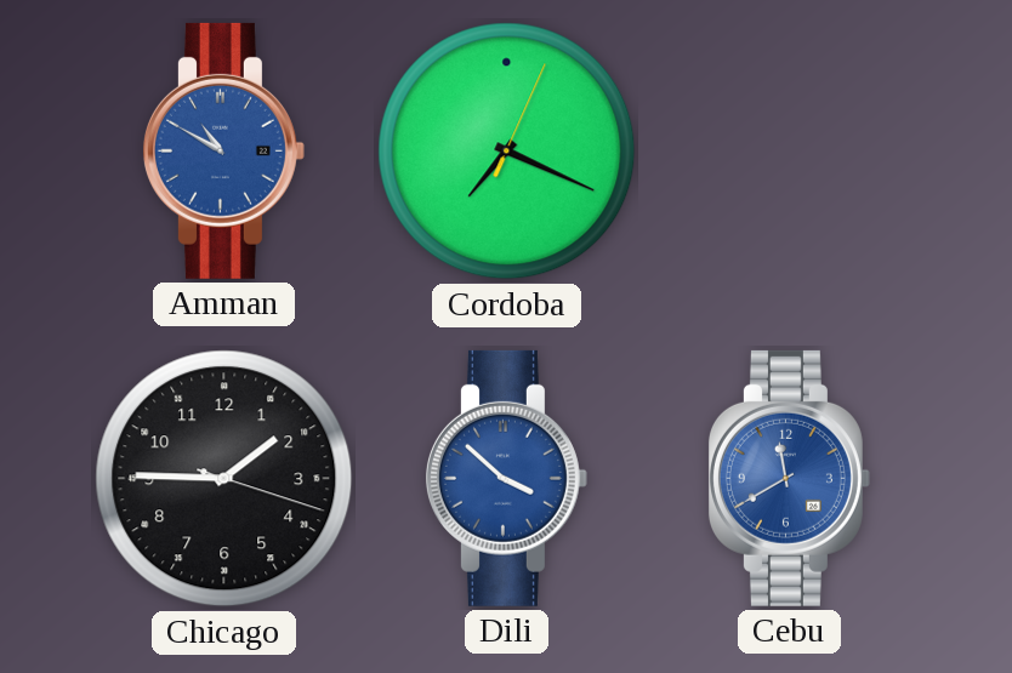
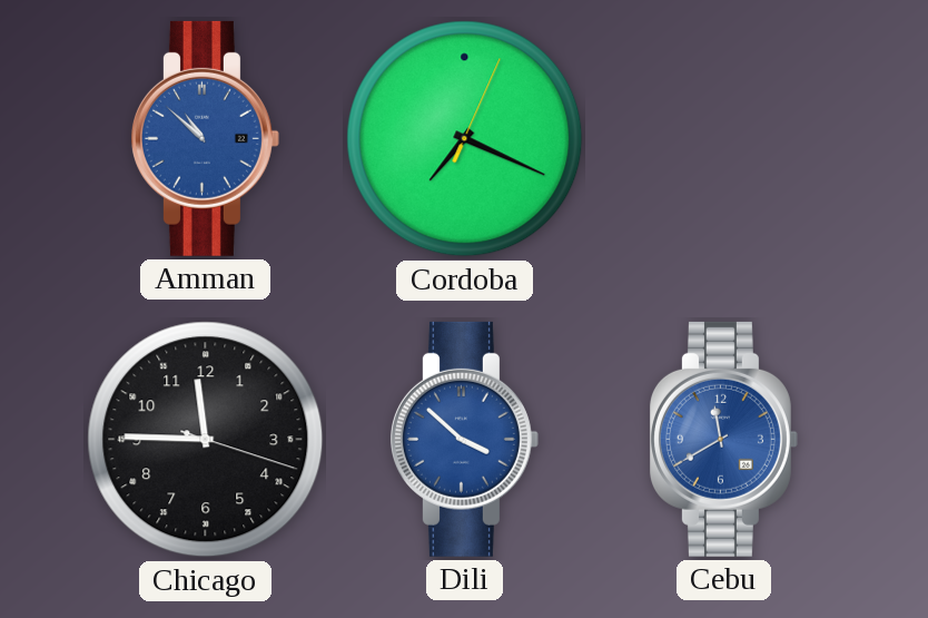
Amman: 10:50 -> 10:52 (205, 138)
Chicago: 1:45 -> 11:45 (206, 440)
